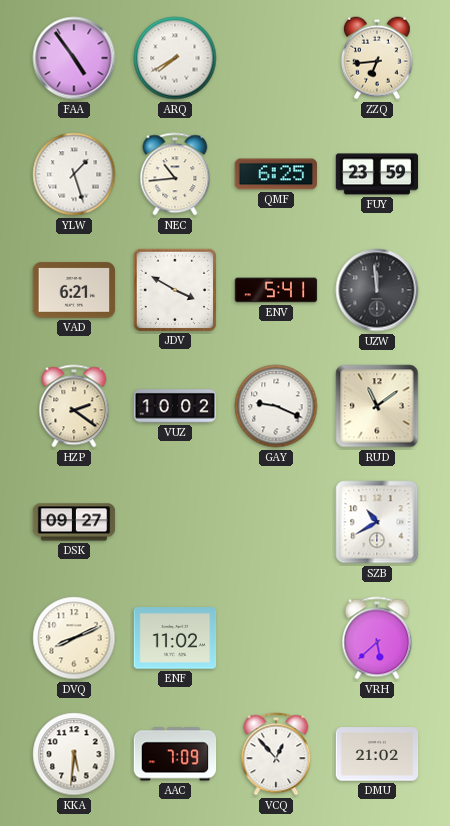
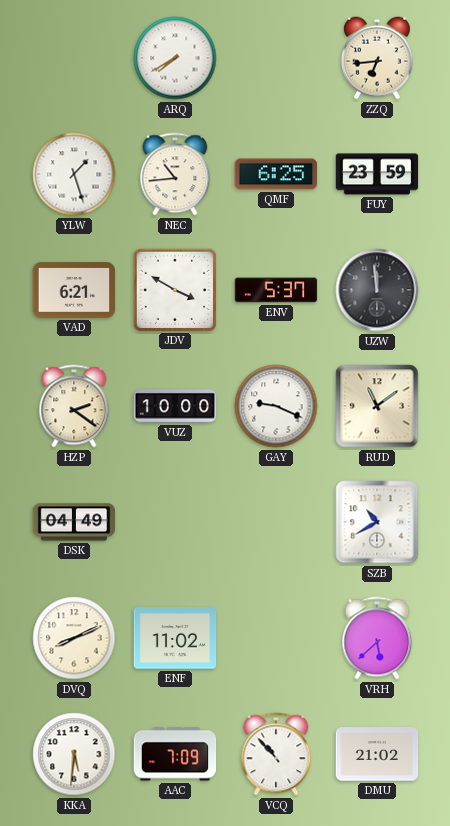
FAA: 4:54 -> none (74, 58)
ENV: 5:41 -> 5:37 (276, 290)
VUZ: 10:02 -> 10:00 (175, 406)
DSK: 09:27 -> 04:49 (74, 522)
VCQ: 12:53 -> 10:53 (276, 754)
